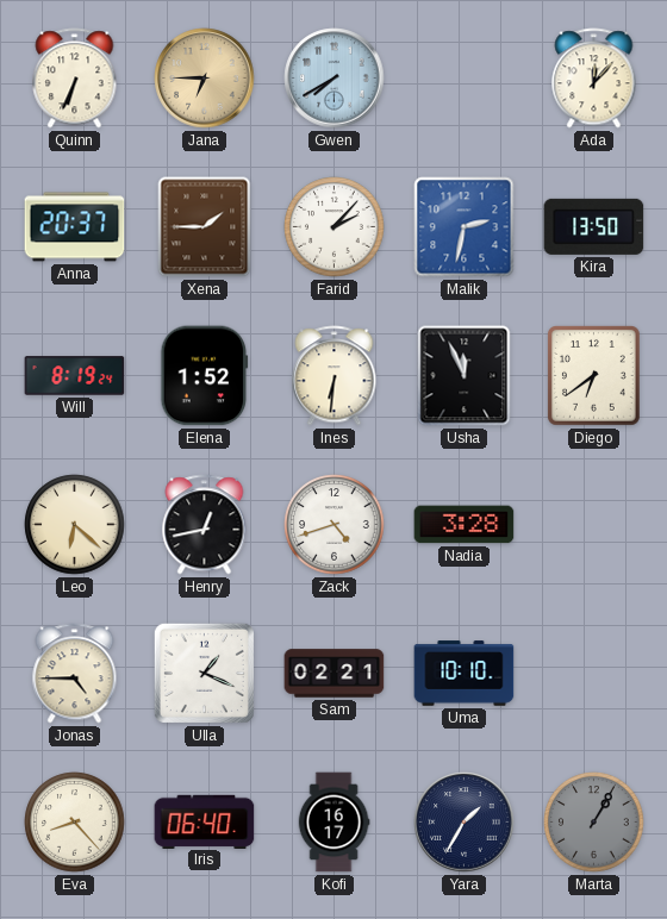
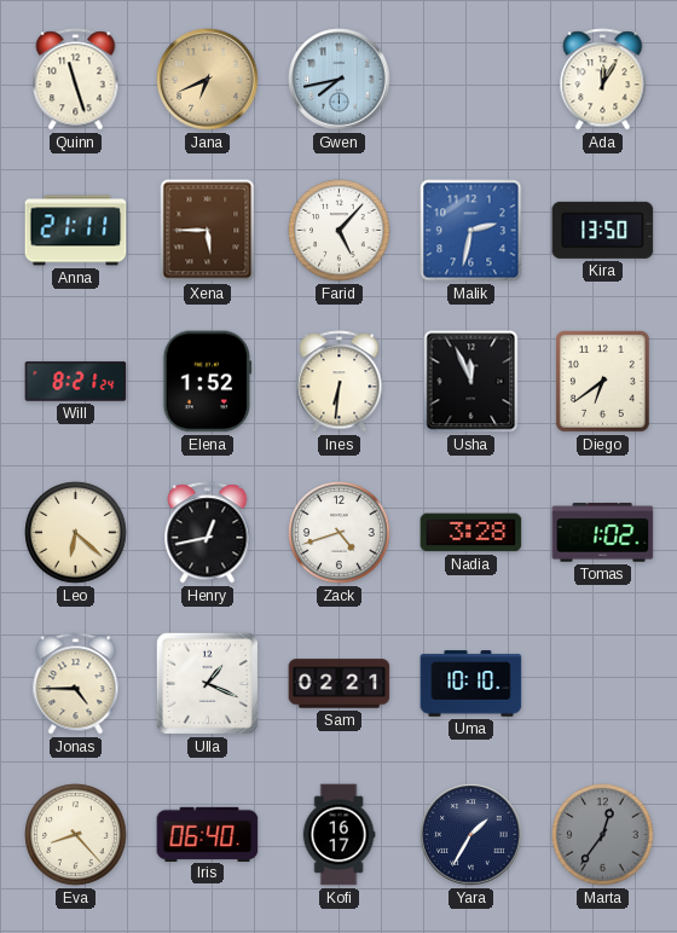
Quinn: 6:34 -> 11:27 (76, 80)
Jana: 6:45 -> 6:41 (208, 80)
Gwen: 7:40 -> 7:43 (340, 80)
Ada: 12:07 -> 12:05 (603, 80)
Anna: 20:37 -> 21:11 (76, 231)
Xena: 1:45 -> 5:45 (208, 231)
Farid: 2:07 -> 5:07 (340, 231)
Will: 8:19 -> 8:21 (76, 382)
Tomas: none -> 1:02 (603, 533)
Marta: 1:05 -> 12:36 (603, 835)
